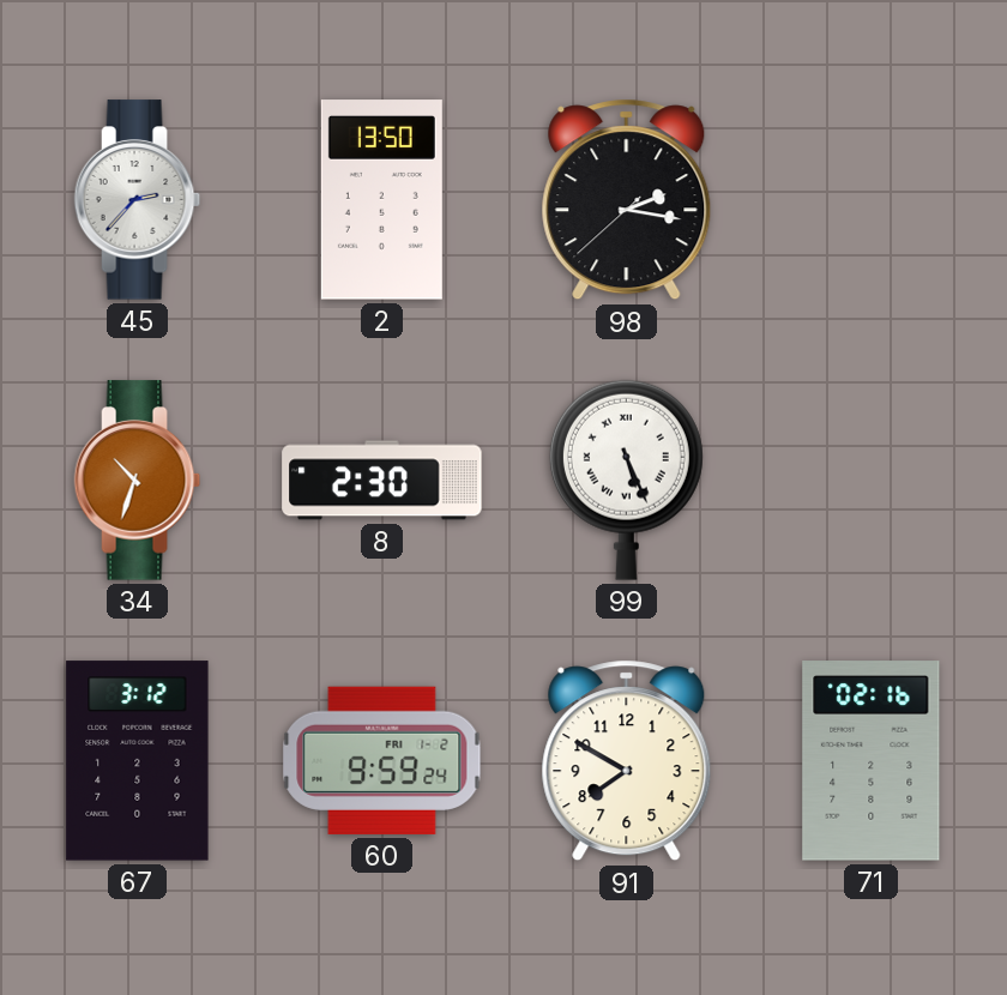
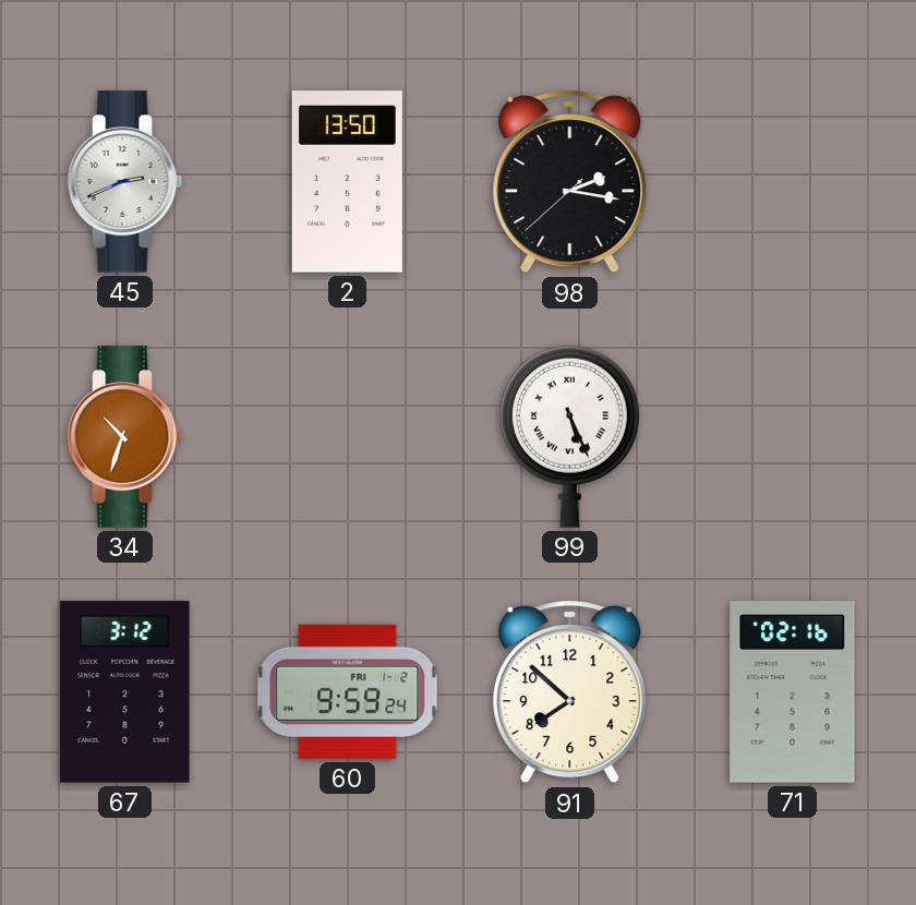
45: 2:37 -> 2:41 (125, 182)
8: 2:30 -> none (382, 481)
91: 7:50 -> 7:52 (570, 692)
